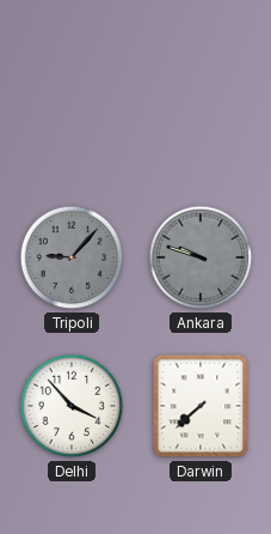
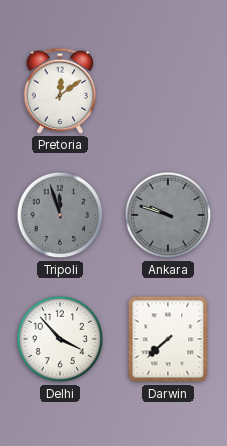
Pretoria: none -> 12:09 (59, 91)
Tripoli: 9:07 -> 11:57 (60, 215)
